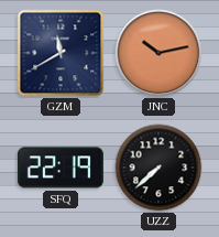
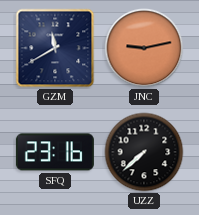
JNC: 10:13 -> 9:13 (144, 48)
SFQ: 22:19 -> 23:16 (55, 152)
